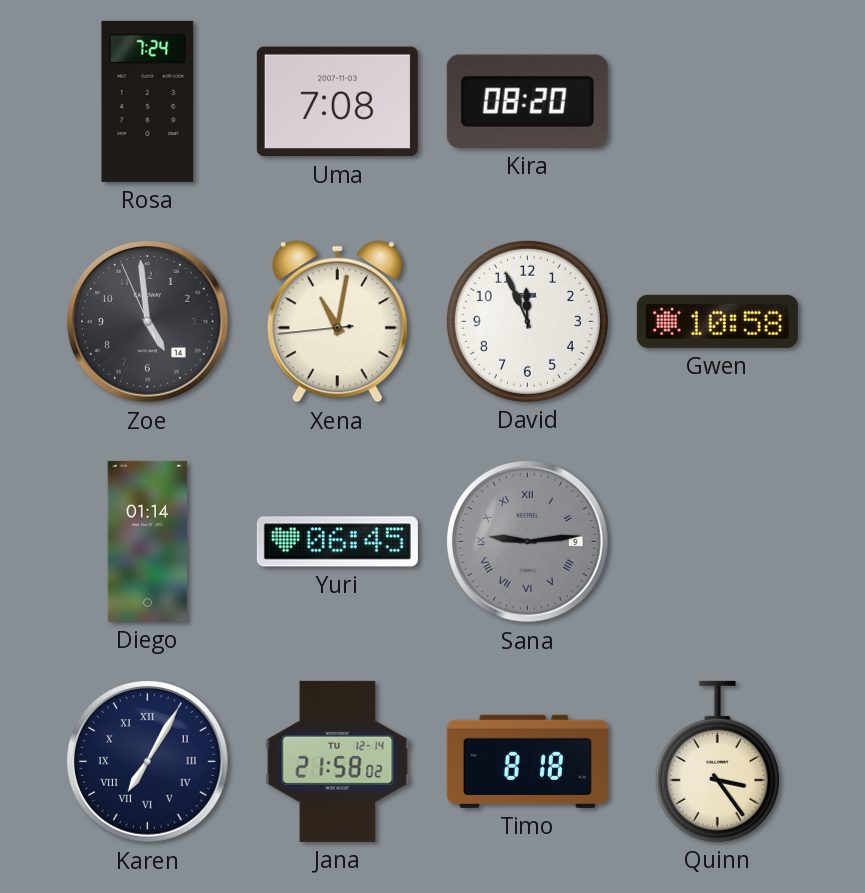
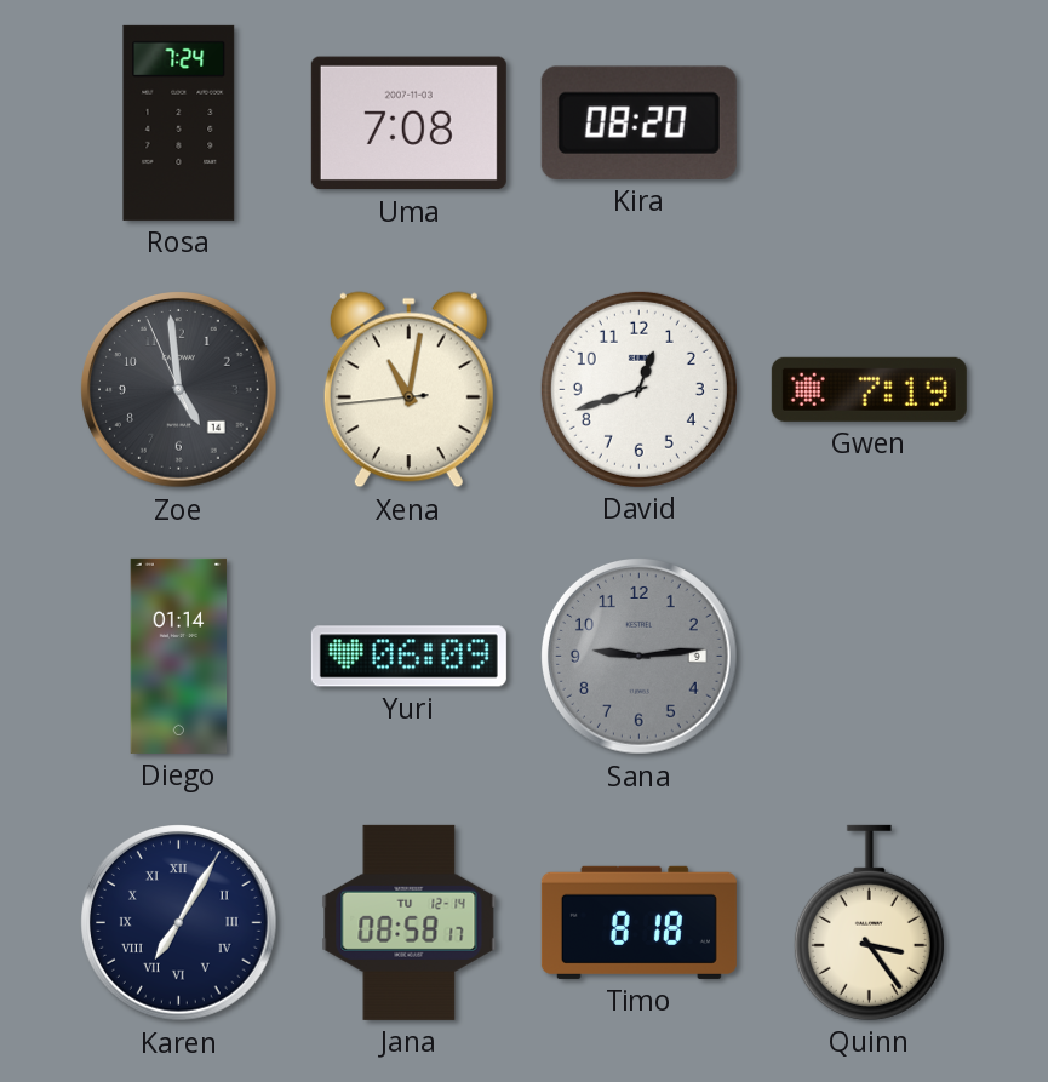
David: 11:56 -> 12:42 (638, 389)
Gwen: 10:58 -> 7:19 (869, 389)
Yuri: 06:45 -> 06:09 (408, 657)
Sana numerals: Roman -> Arabic (640, 657)
Jana: 21:58 -> 08:58 (410, 922)
